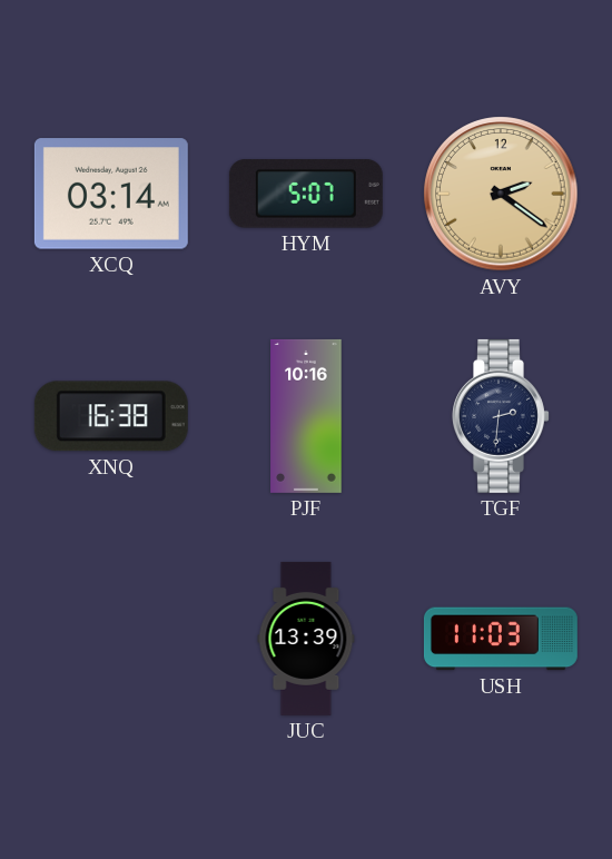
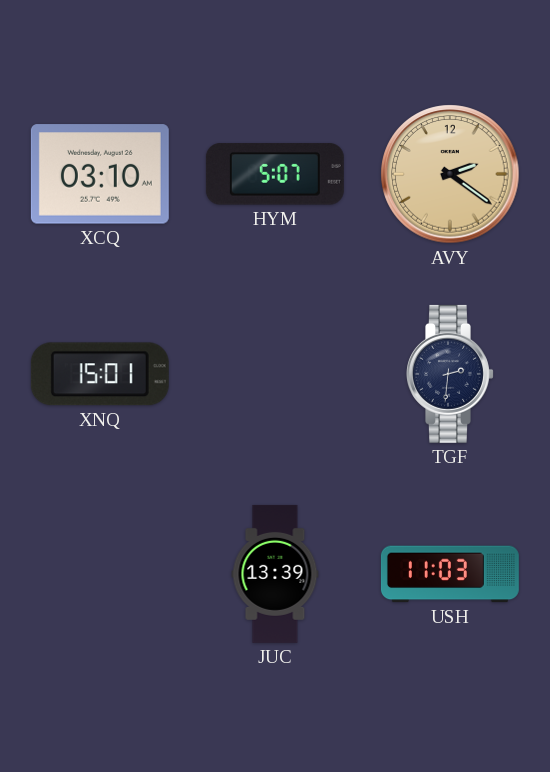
XCQ: 03:14 -> 03:10 (100, 174)
XNQ: 16:38 -> 15:01 (100, 374)
PJF: 10:16 -> none (306, 416)
